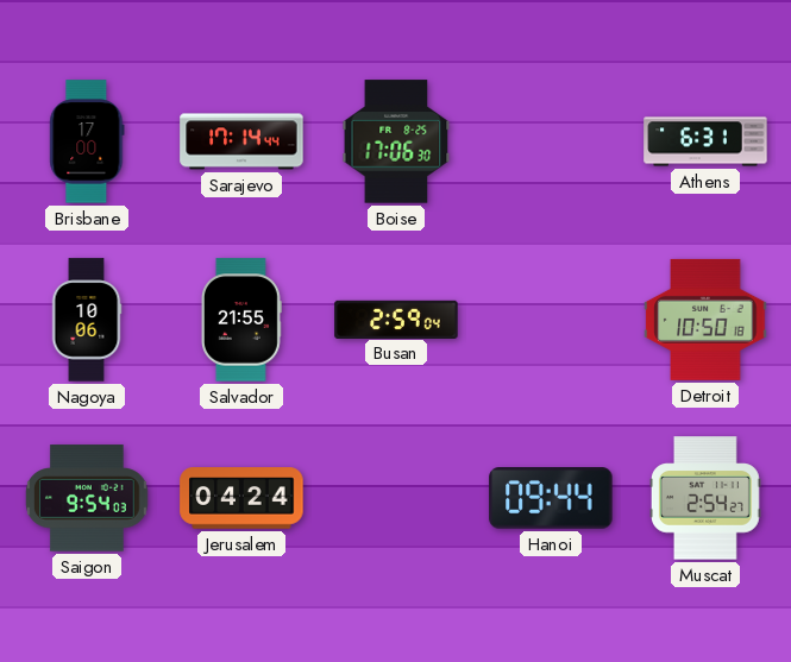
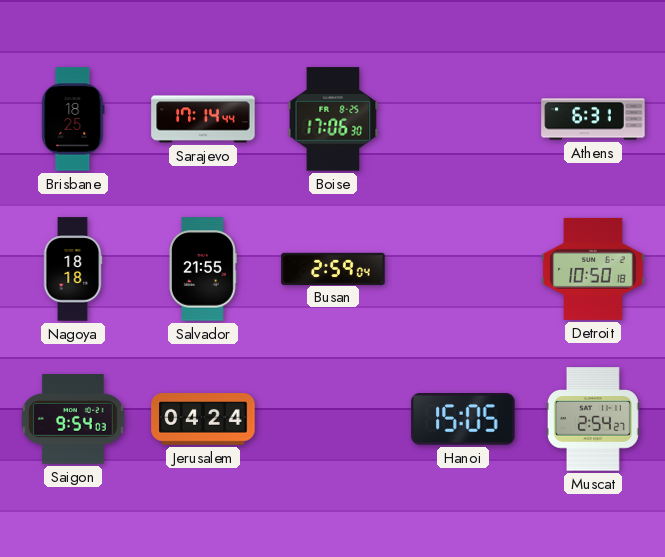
Brisbane: 17:00 -> 18:25 (73, 119)
Nagoya: 10:06 -> 18:18 (73, 269)
Hanoi: 09:44 -> 15:05 (463, 419)
